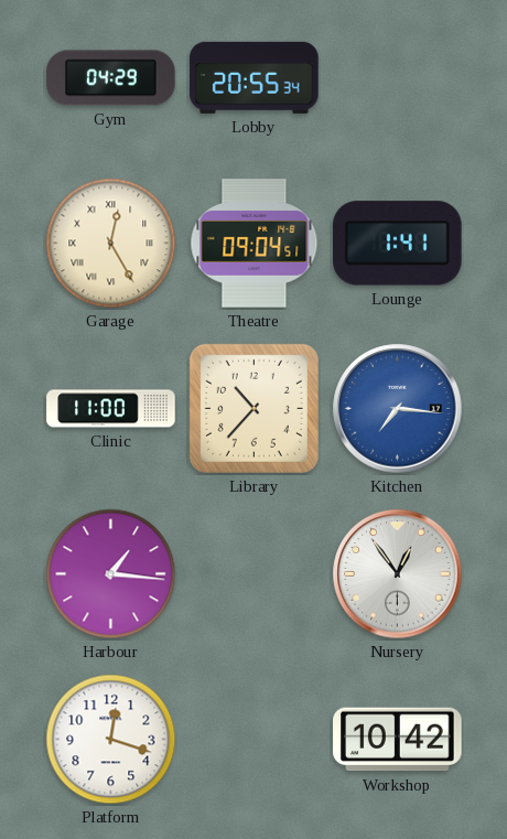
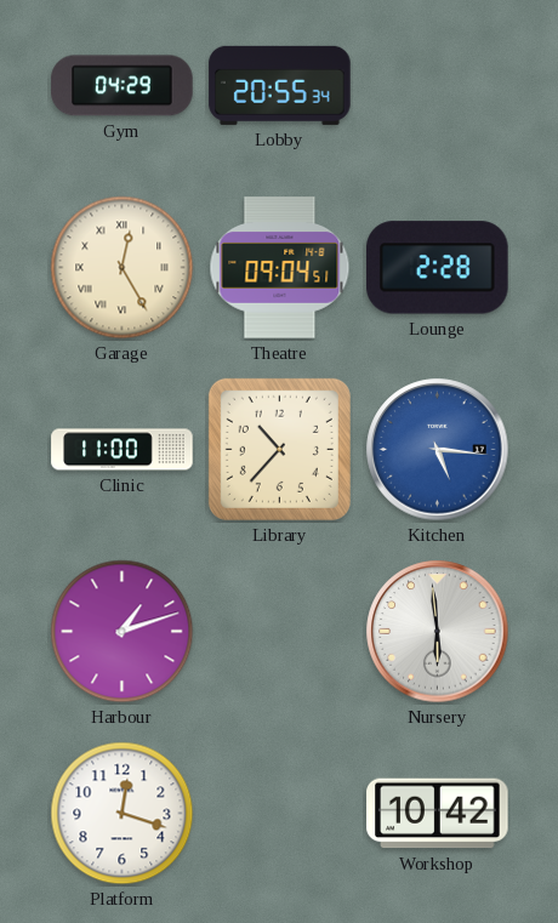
Lounge: 1:41 -> 2:28 (438, 268)
Kitchen: 7:16 -> 5:16 (438, 450)
Harbour: 1:16 -> 1:12 (123, 632)
Nursery: 12:54 -> 5:59 (438, 632)
